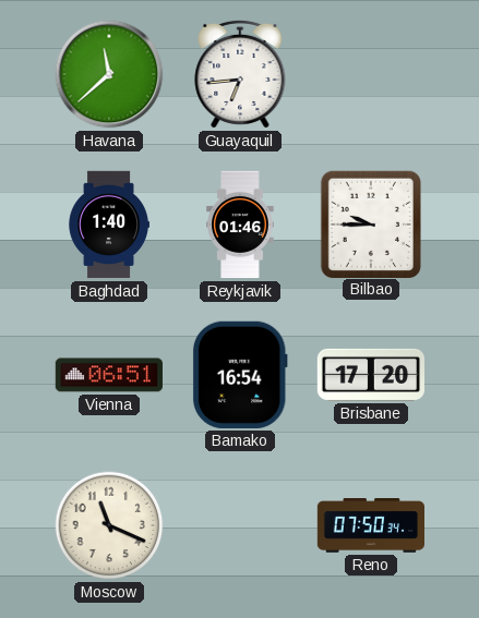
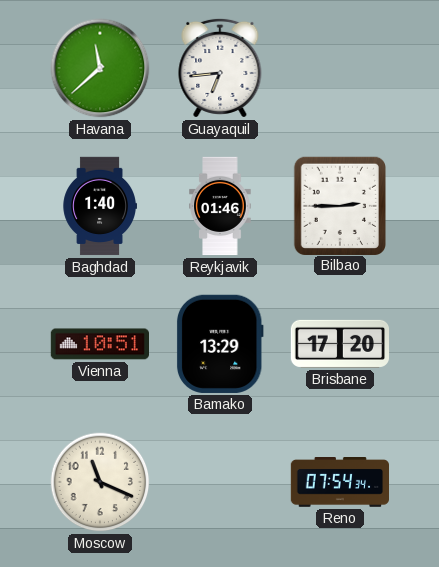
Bilbao: 9:45 -> 2:45 (339, 205)
Vienna: 06:51 -> 10:51 (99, 344)
Bamako: 16:54 -> 13:29 (220, 344)
Reno: 07:50 -> 07:54 (339, 483)
